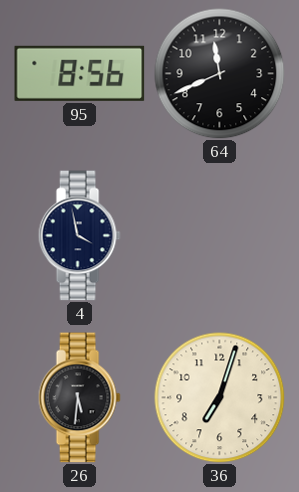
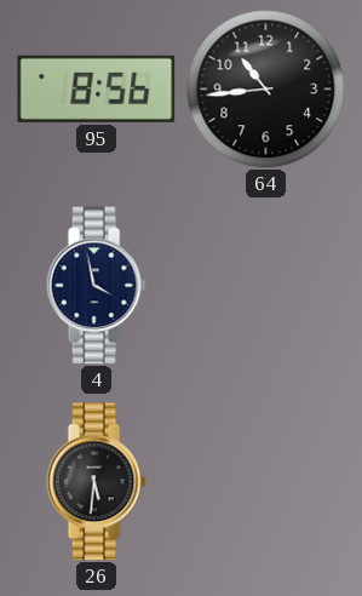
64: 11:41 -> 10:44 (266, 90)
36: 7:03 -> none (220, 398)
